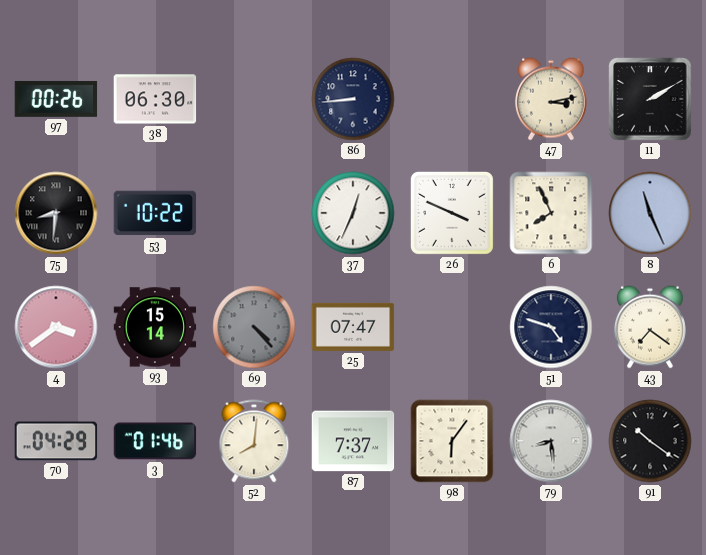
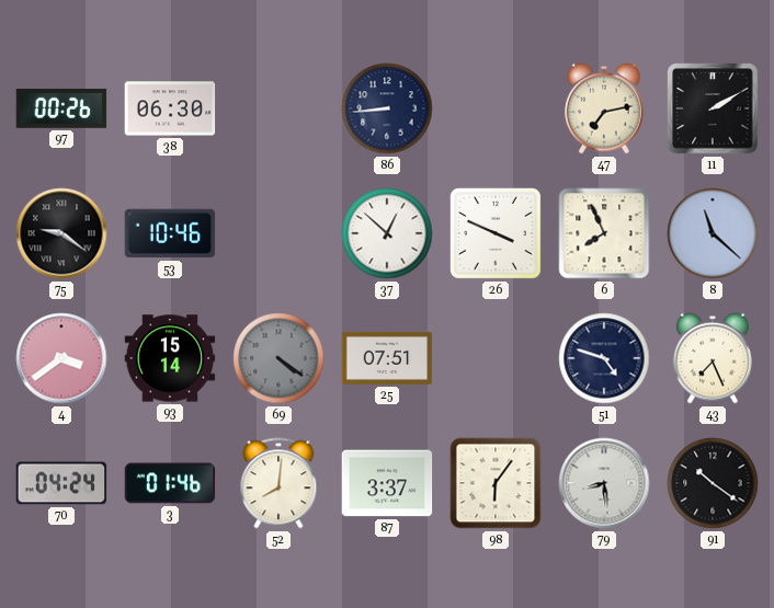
47: 3:13 -> 7:13 (604, 108)
75: 8:31 -> 9:21 (61, 233)
53: 10:22 -> 10:46 (170, 233)
37: 12:34 -> 12:52 (387, 233)
8: 11:26 -> 11:22 (713, 233)
69: 4:23 -> 4:21 (278, 358)
25: 07:47 -> 07:51 (387, 358)
43: 7:21 -> 7:26 (713, 358)
70: 04:29 -> 04:24 (61, 483)
87: 7:37 -> 3:37 (387, 483)
